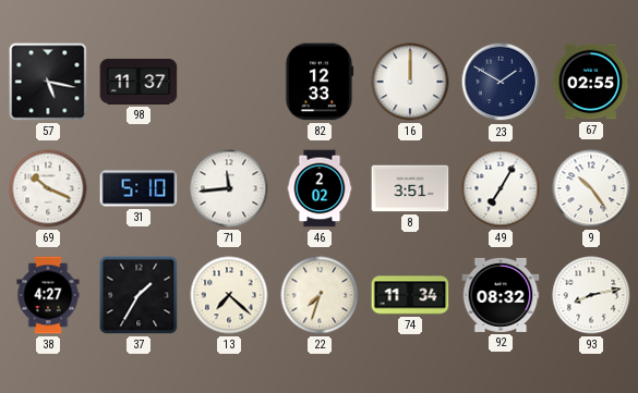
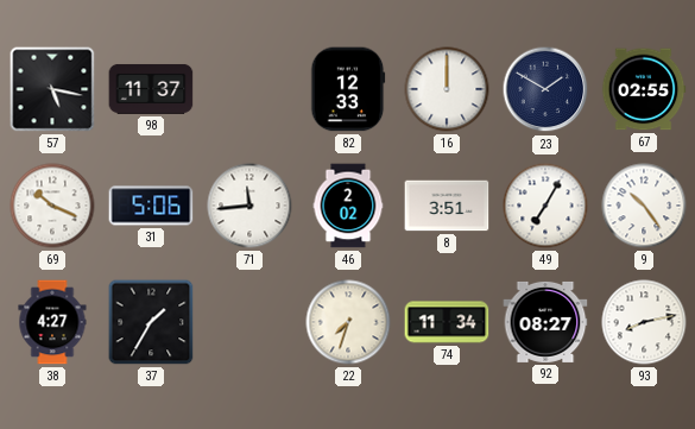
31: 5:10 -> 5:06 (151, 206)
13: 7:22 -> none (229, 295)
92: 08:32 -> 08:27 (545, 322)
